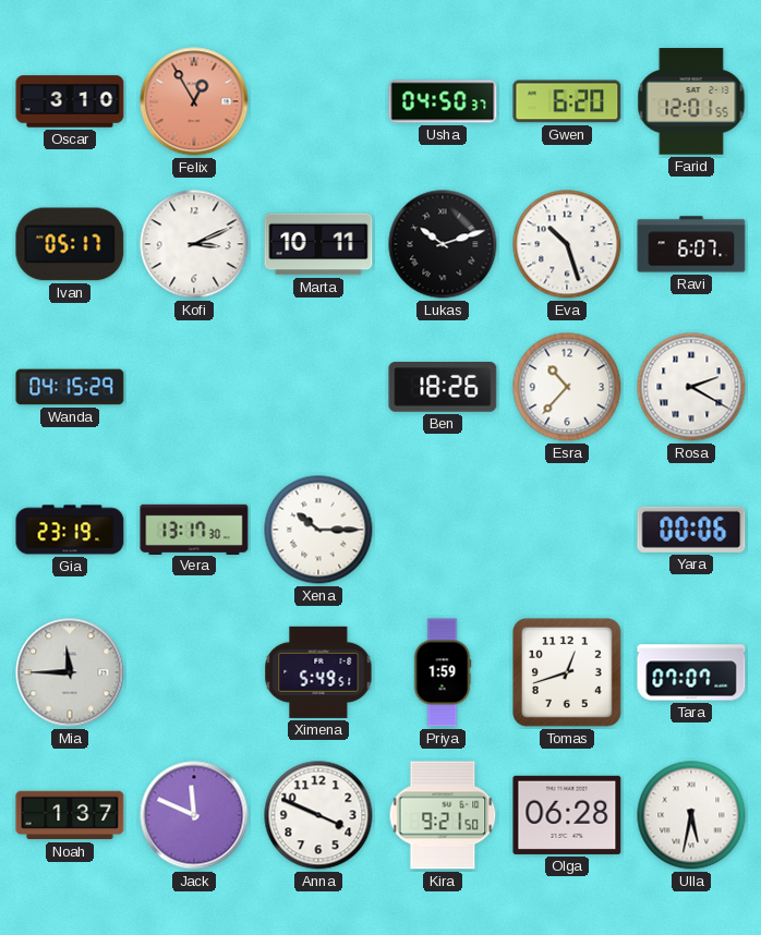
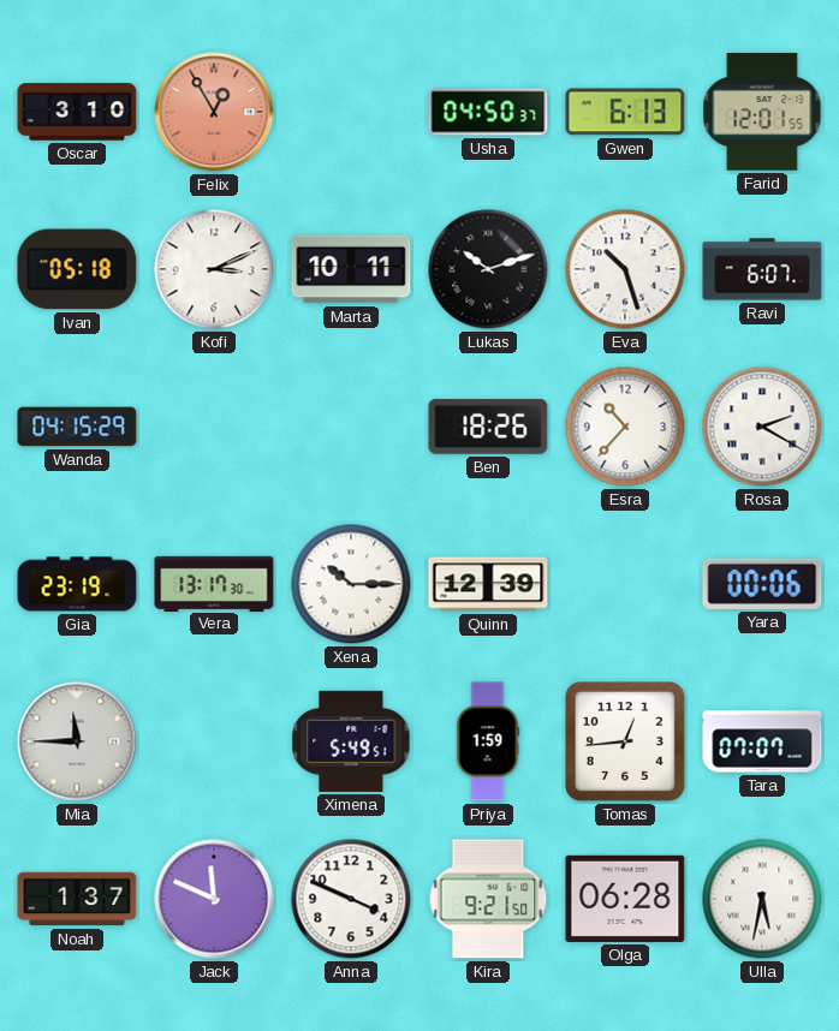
Gwen: 6:20 -> 6:13 (625, 112)
Ivan: 05:17 -> 05:18 (77, 269)
Quinn: none -> 12:39 (488, 584)
Tomas: 12:42 -> 12:44 (625, 741)
